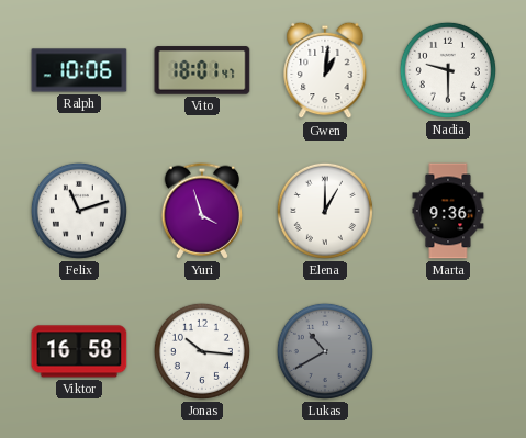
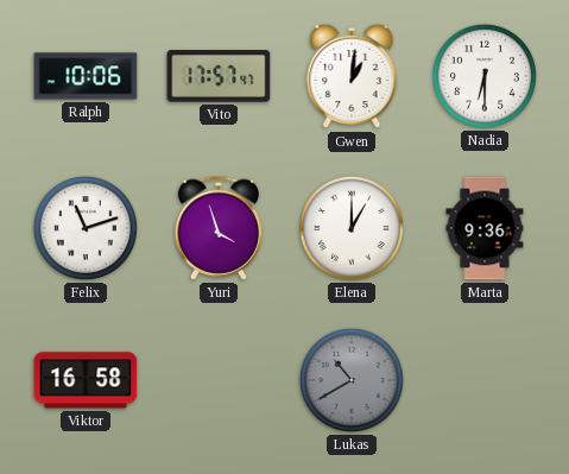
Vito: 18:01 -> 17:57 (219, 76)
Nadia: 9:30 -> 6:30 (485, 76)
Jonas: 10:16 -> none (202, 351)
